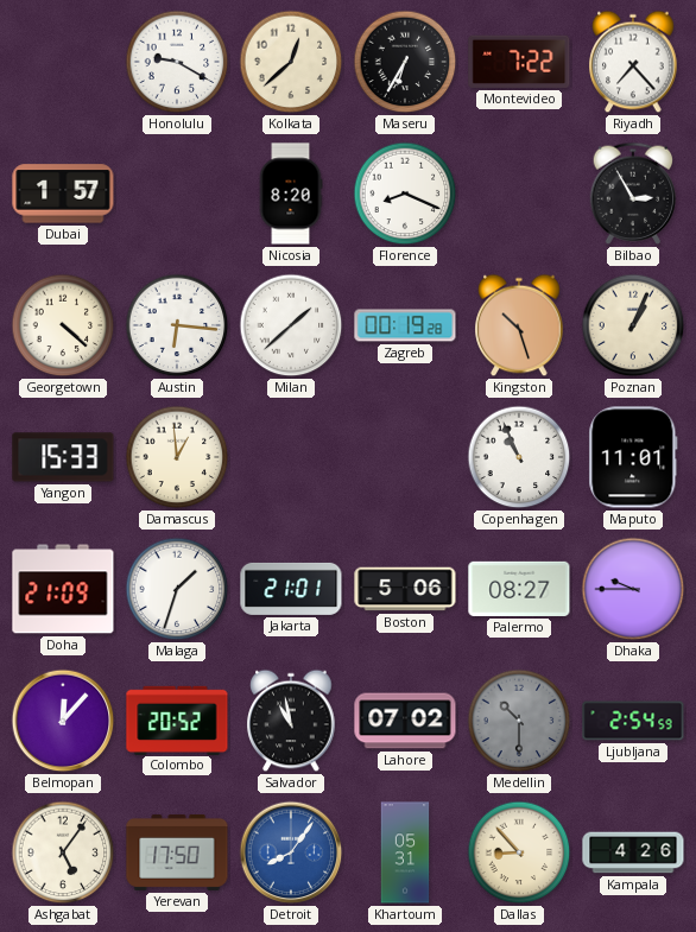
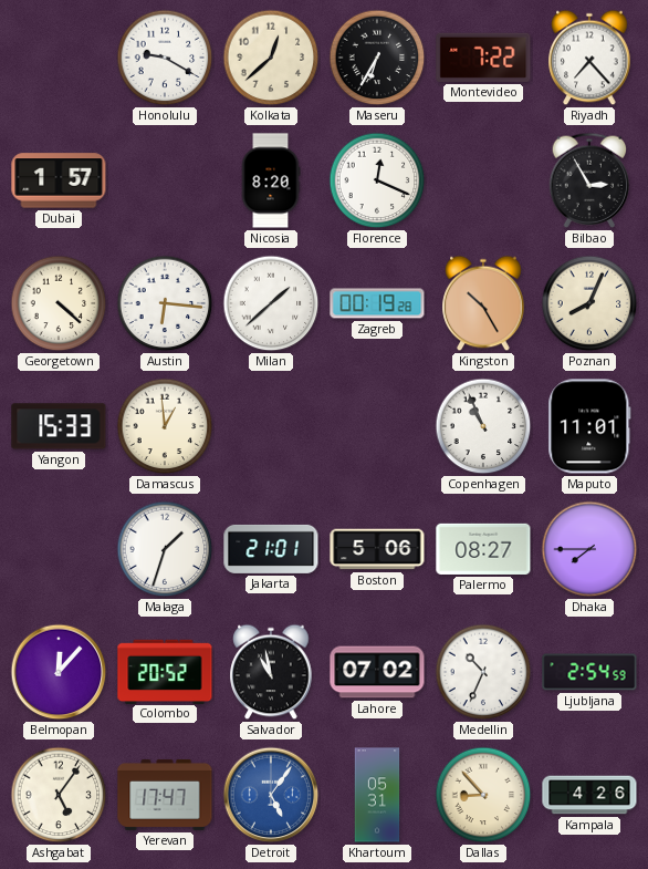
Florence: 8:19 -> 12:19 (377, 180)
Kingston: 10:27 -> 10:25 (483, 303)
Poznan: 1:04 -> 8:04 (589, 303)
Doha: 21:09 -> none (63, 589)
Dhaka: 9:45 -> 7:45 (589, 549)
Medellin: 10:30 -> 10:34 (483, 672)
Medellin dial: grey -> white (483, 672)
Yerevan: 17:50 -> 17:47 (165, 795)
Detroit: 8:06 -> 5:06 (271, 795)
